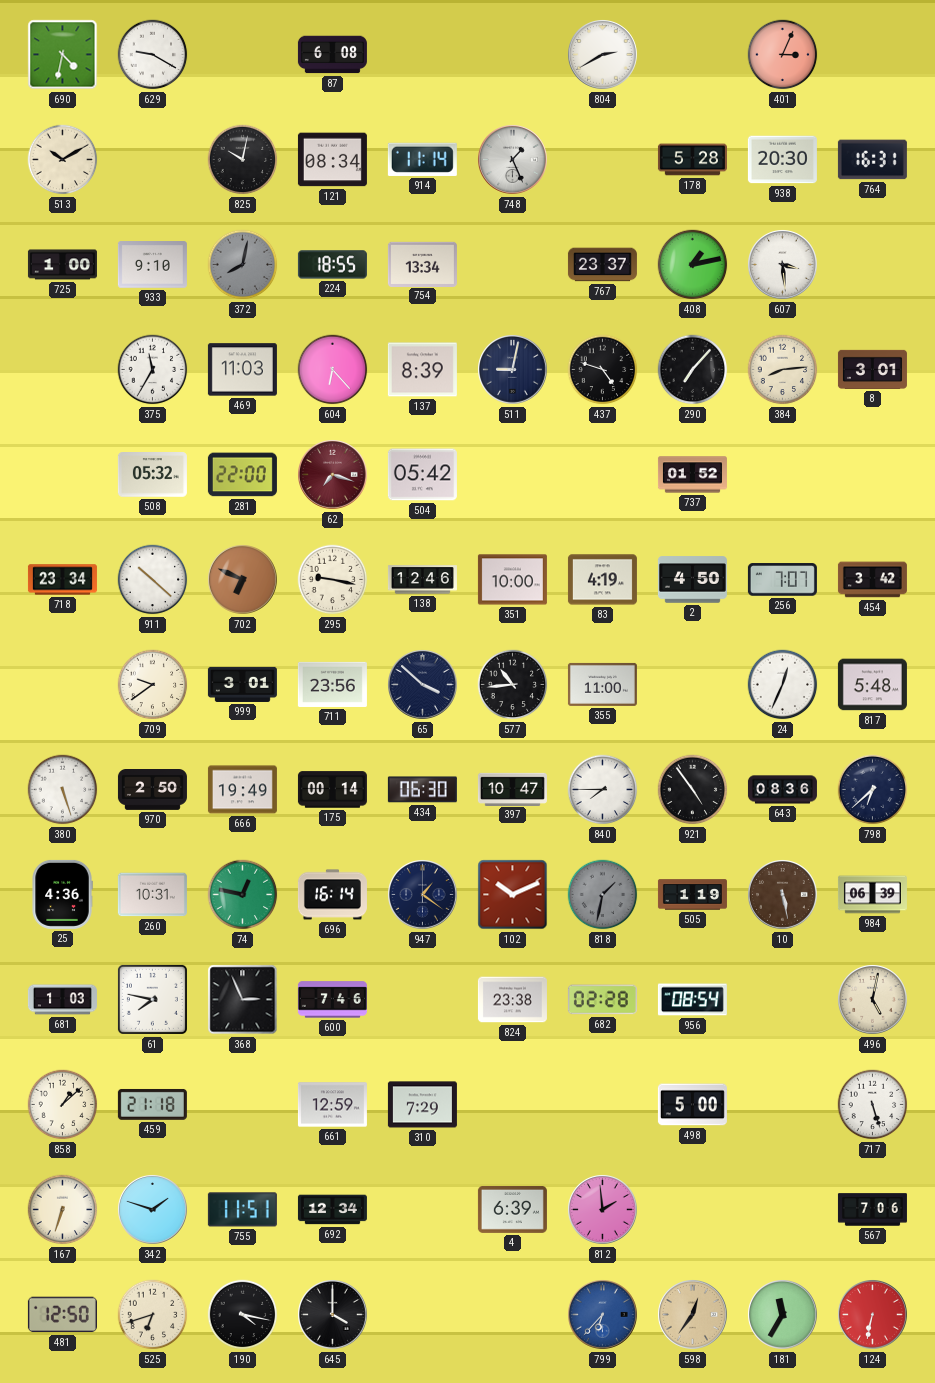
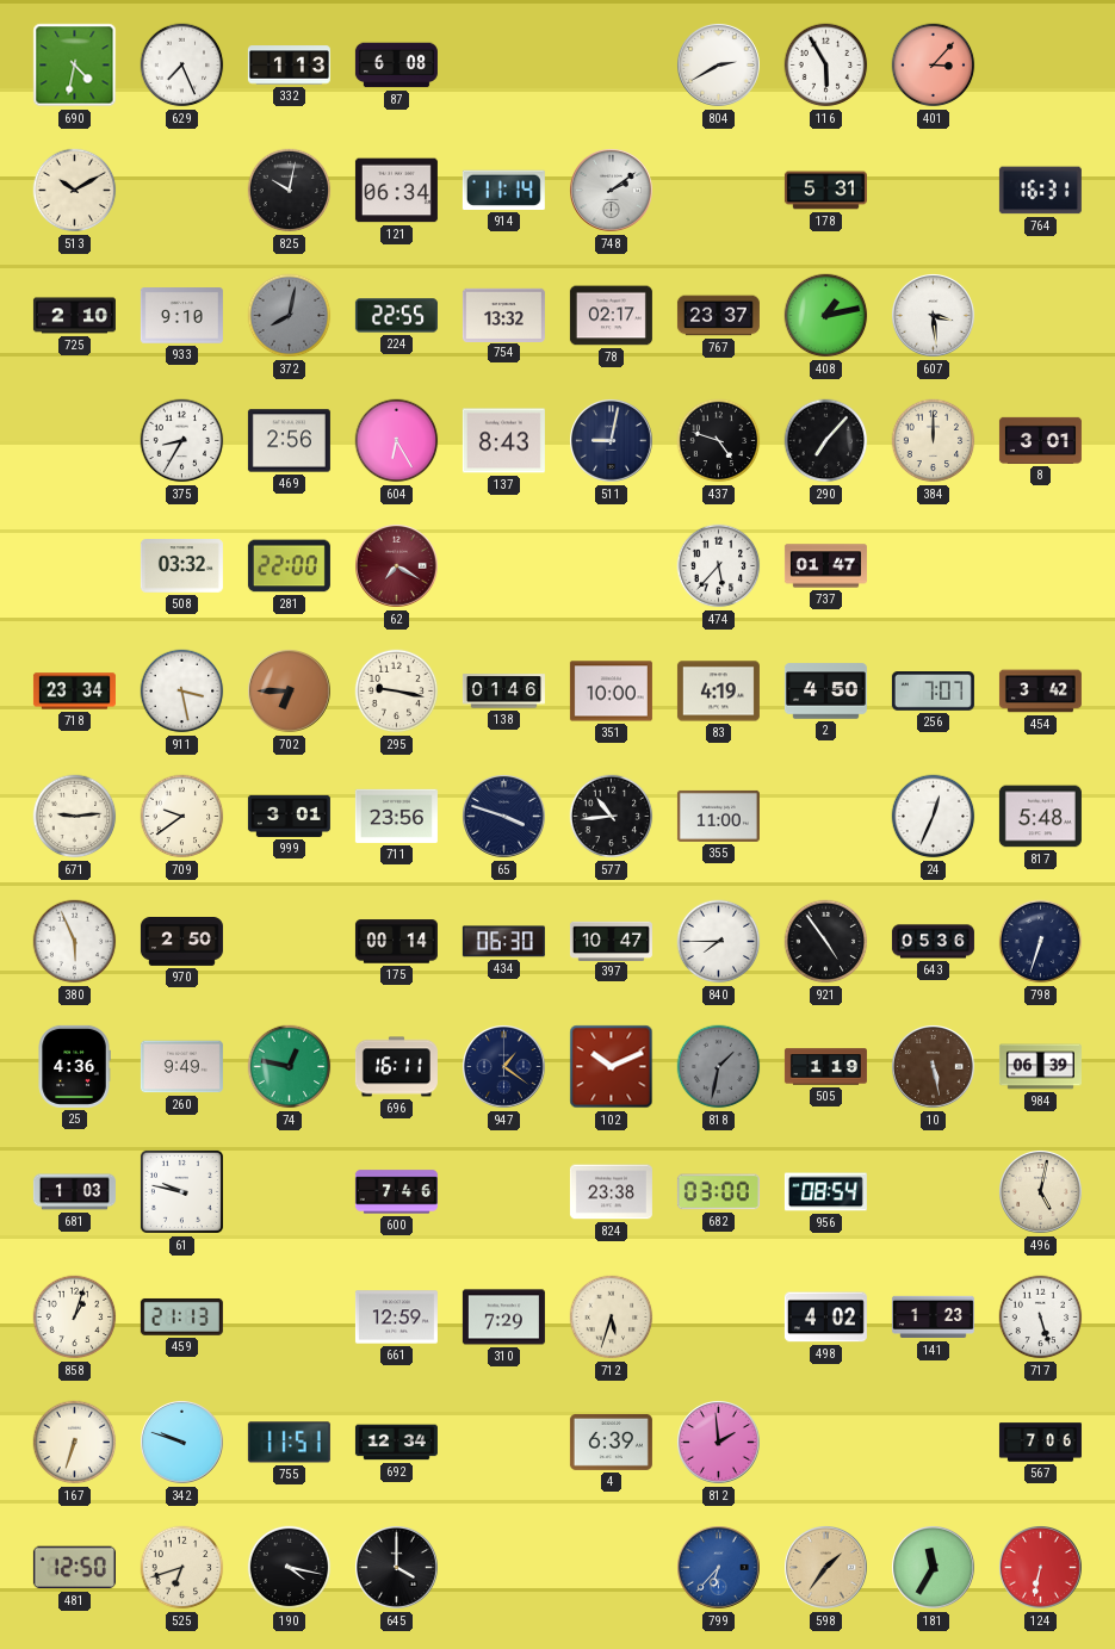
629: 9:20 -> 7:26 (182, 66)
332: none -> 1:13 (289, 66)
116: none -> 5:55 (826, 66)
401: 3:04 -> 3:07 (934, 66)
121: 08:34 -> 06:34 (396, 191)
748: 1:26 -> 2:09 (612, 191)
178: 5:28 -> 5:31 (825, 191)
938: 20:30 -> none (782, 160)
725: 1:00 -> 2:10 (74, 316)
224: 18:55 -> 22:55 (396, 316)
754: 13:34 -> 13:32 (503, 315)
78: none -> 02:17 (611, 316)
375: 11:35 -> 8:35 (182, 441)
469: 11:03 -> 2:56 (289, 441)
604: 6:23 -> 6:25 (397, 441)
137: 8:39 -> 8:43 (503, 441)
384: 8:14 -> 12:00 (934, 441)
508: 05:32 -> 03:32 (181, 566)
62: 7:18 -> 7:20 (397, 566)
504: 05:42 -> none (422, 475)
474: none -> 5:37 (719, 566)
737: 01:52 -> 01:47 (825, 566)
911: 10:22 -> 3:28 (182, 692)
702: 6:49 -> 6:45 (290, 692)
138: 12:46 -> 01:46 (503, 692)
671: none -> 9:14 (75, 817)
65: 3:52 -> 3:48 (504, 817)
380: 5:27 -> 5:56 (75, 942)
666: 19:49 -> none (242, 790)
643: 08:36 -> 05:36 (933, 942)
798: 6:38 -> 6:33 (1041, 942)
260: 10:31 -> 9:49 (181, 1067)
696: 16:14 -> 16:11 (396, 1067)
61: 7:47 -> 9:47 (181, 1191)
368: 2:56 -> none (243, 1000)
682: 02:28 -> 03:00 (718, 1192)
858: 1:08 -> 1:03 (75, 1318)
459: 21:18 -> 21:13 (181, 1316)
712: none -> 5:33 (612, 1318)
498: 5:00 -> 4:02 (825, 1318)
141: none -> 1:23 (933, 1318)
342: 1:48 -> 9:48 (182, 1443)
598: 12:36 -> 1:36 (826, 1568)
